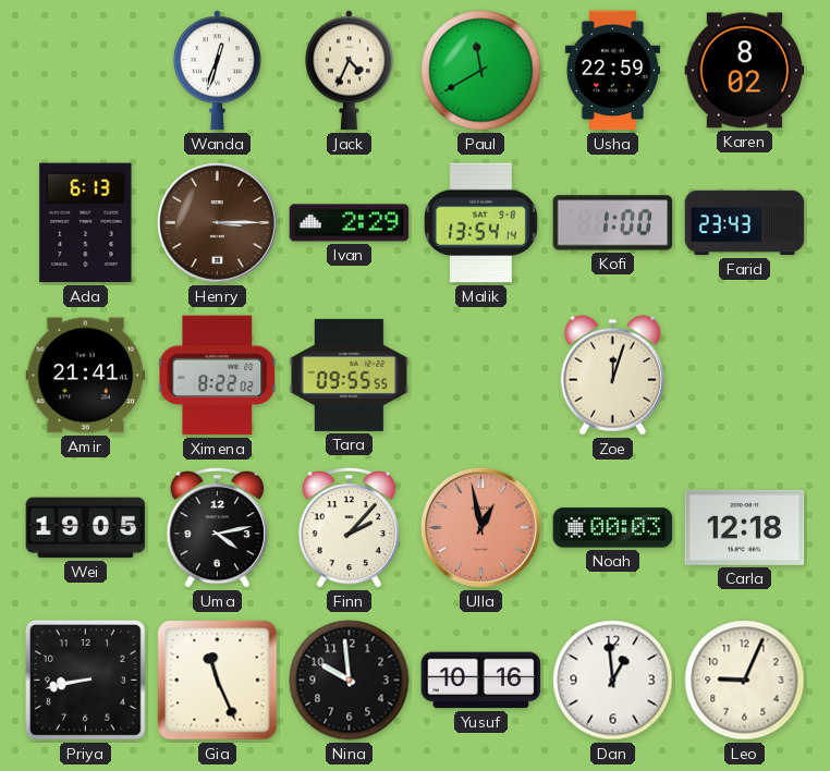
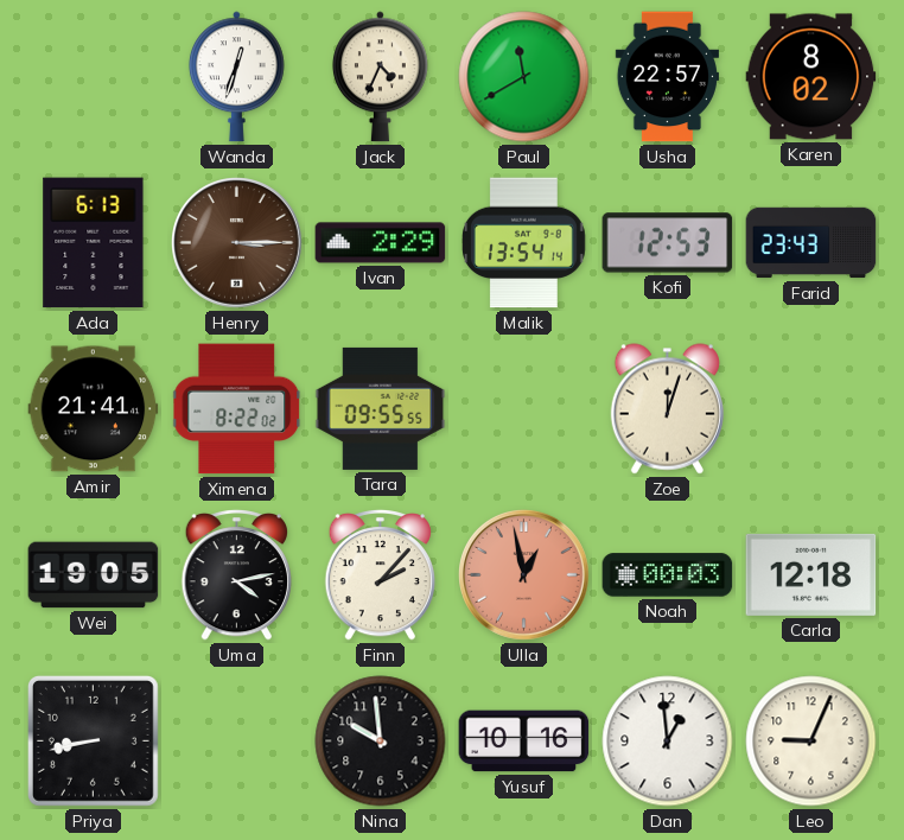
Usha: 22:59 -> 22:57 (667, 77)
Kofi: 1:00 -> 12:53 (668, 243)
Gia: 11:26 -> none (218, 681)
